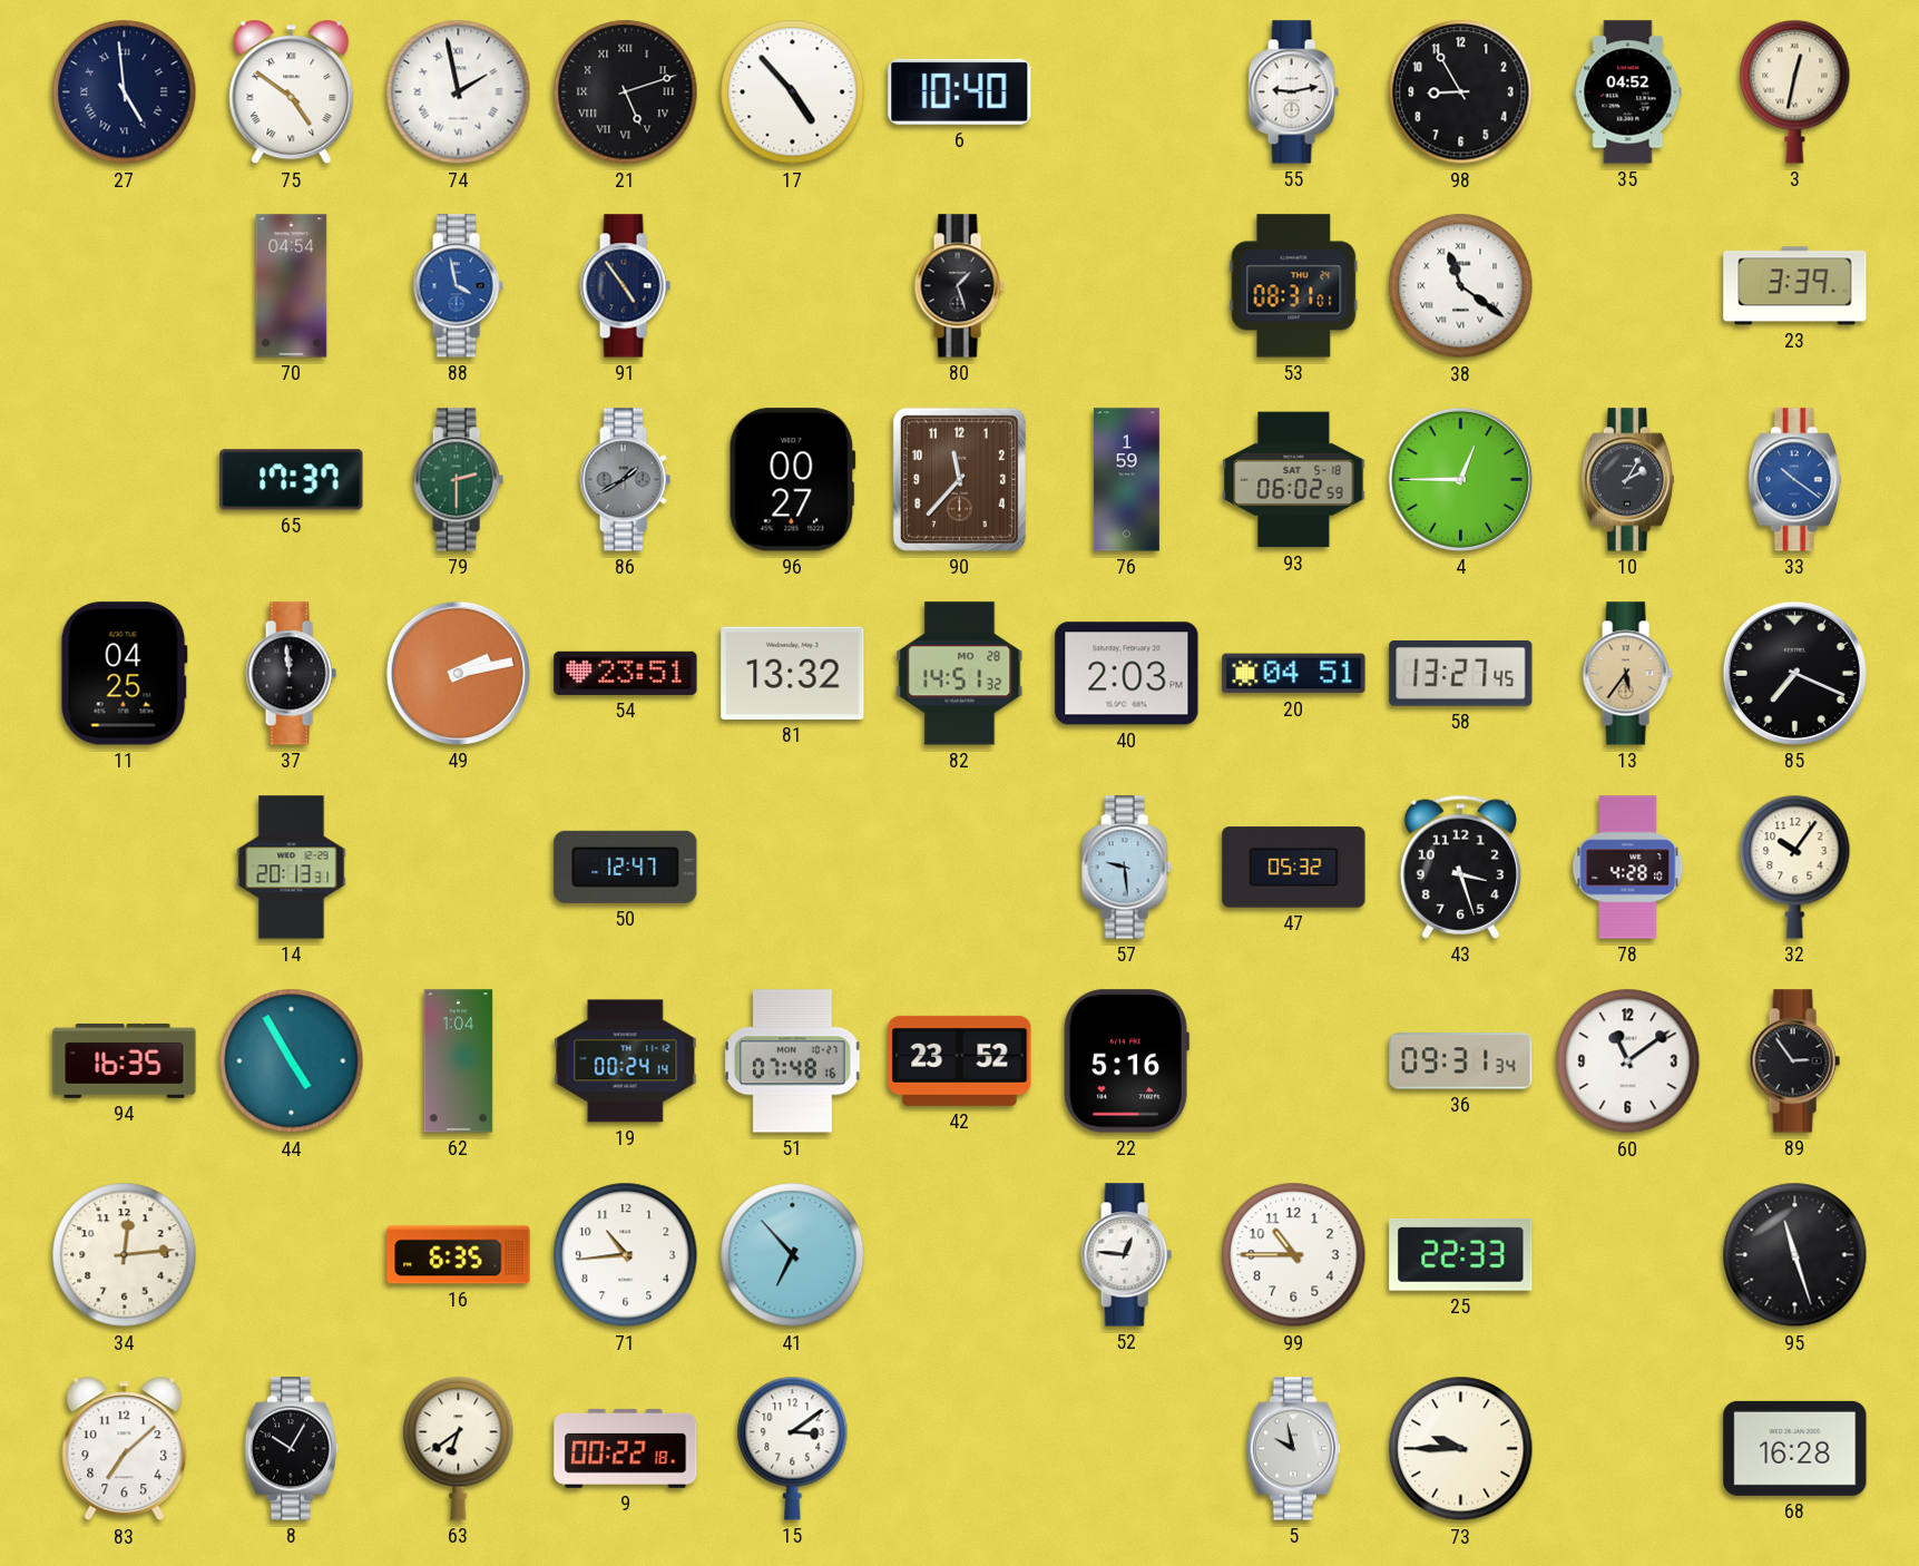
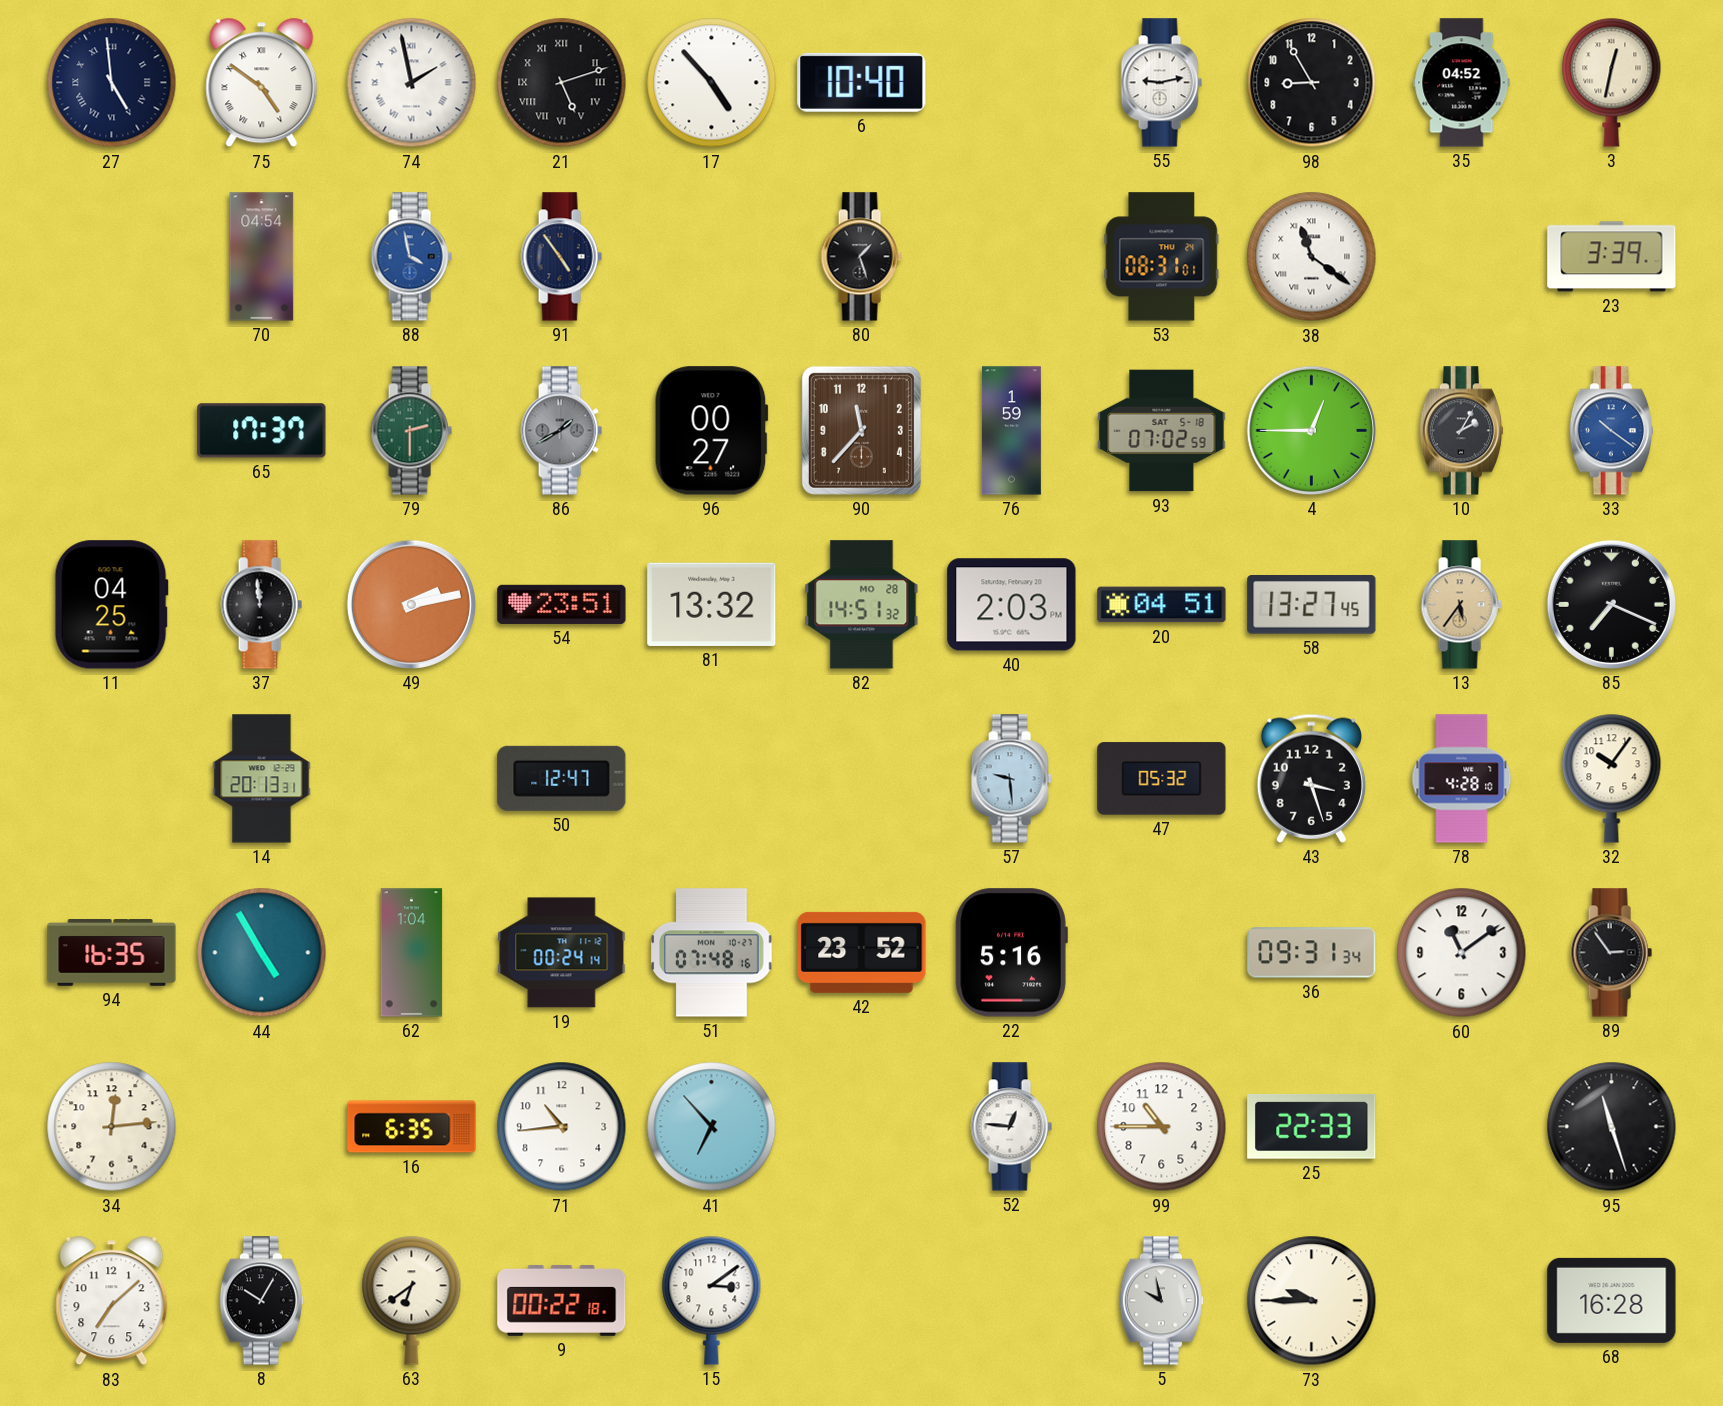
93: 06:02 -> 07:02 (1162, 431)
